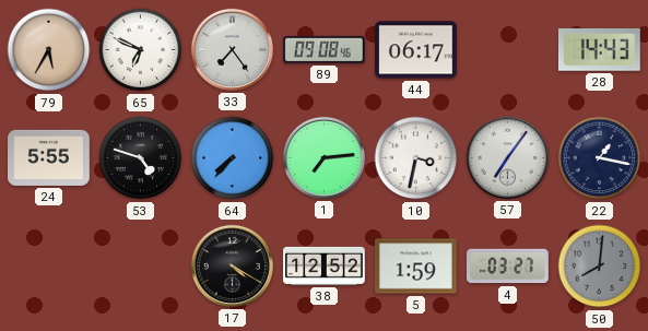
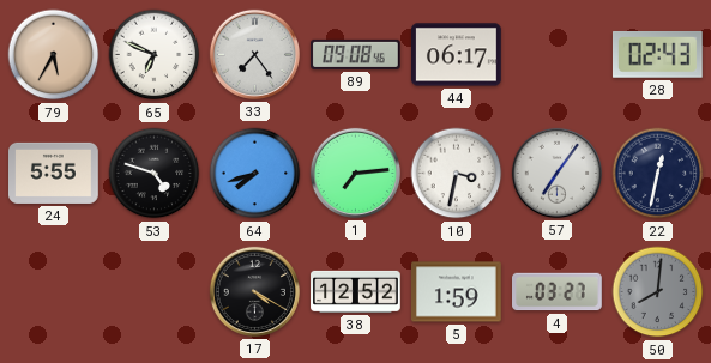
28: 14:43 -> 02:43 (657, 54)
64: 7:37 -> 7:42 (255, 174)
22: 1:17 -> 12:32 (658, 174)
